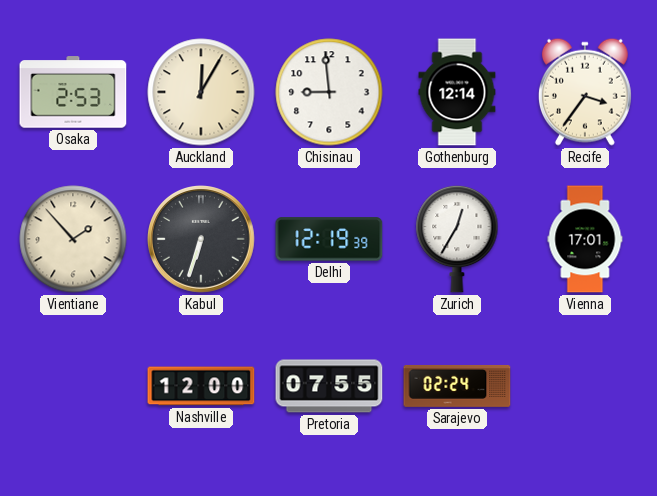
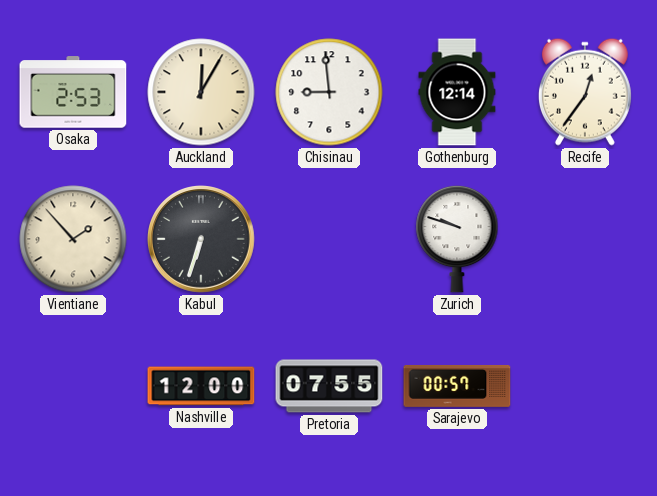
Recife: 3:36 -> 12:36 (585, 92)
Delhi: 12:19 -> none (329, 239)
Zurich: 12:35 -> 9:48 (457, 239)
Vienna: 17:01 -> none (585, 239)
Sarajevo: 02:24 -> 00:57 (457, 386)
